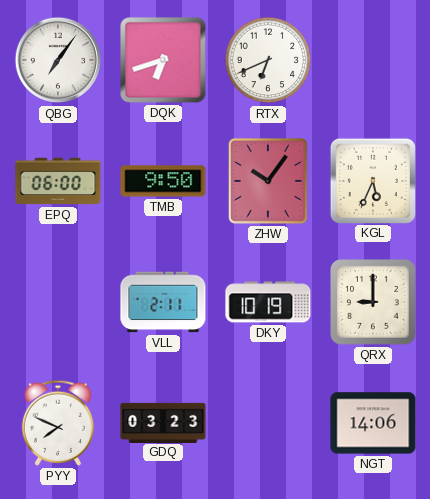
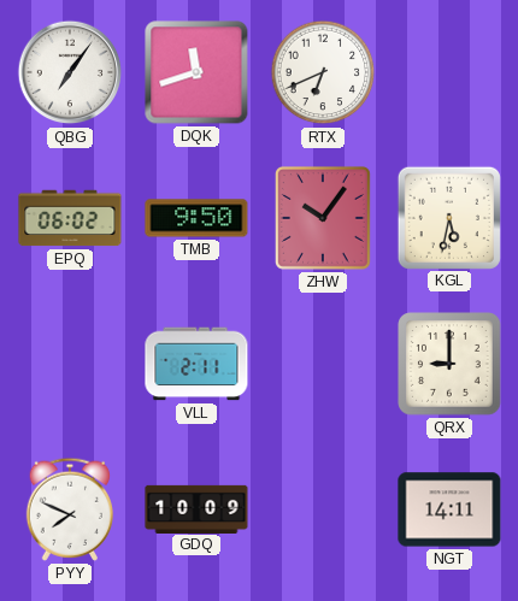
DQK: 6:42 -> 11:42 (196, 72)
EPQ: 06:00 -> 06:02 (70, 218)
KGL: 5:34 -> 5:32 (449, 217)
DKY: 10:19 -> none (268, 302)
GDQ: 03:23 -> 10:09 (196, 508)
NGT: 14:06 -> 14:11 (449, 509)
